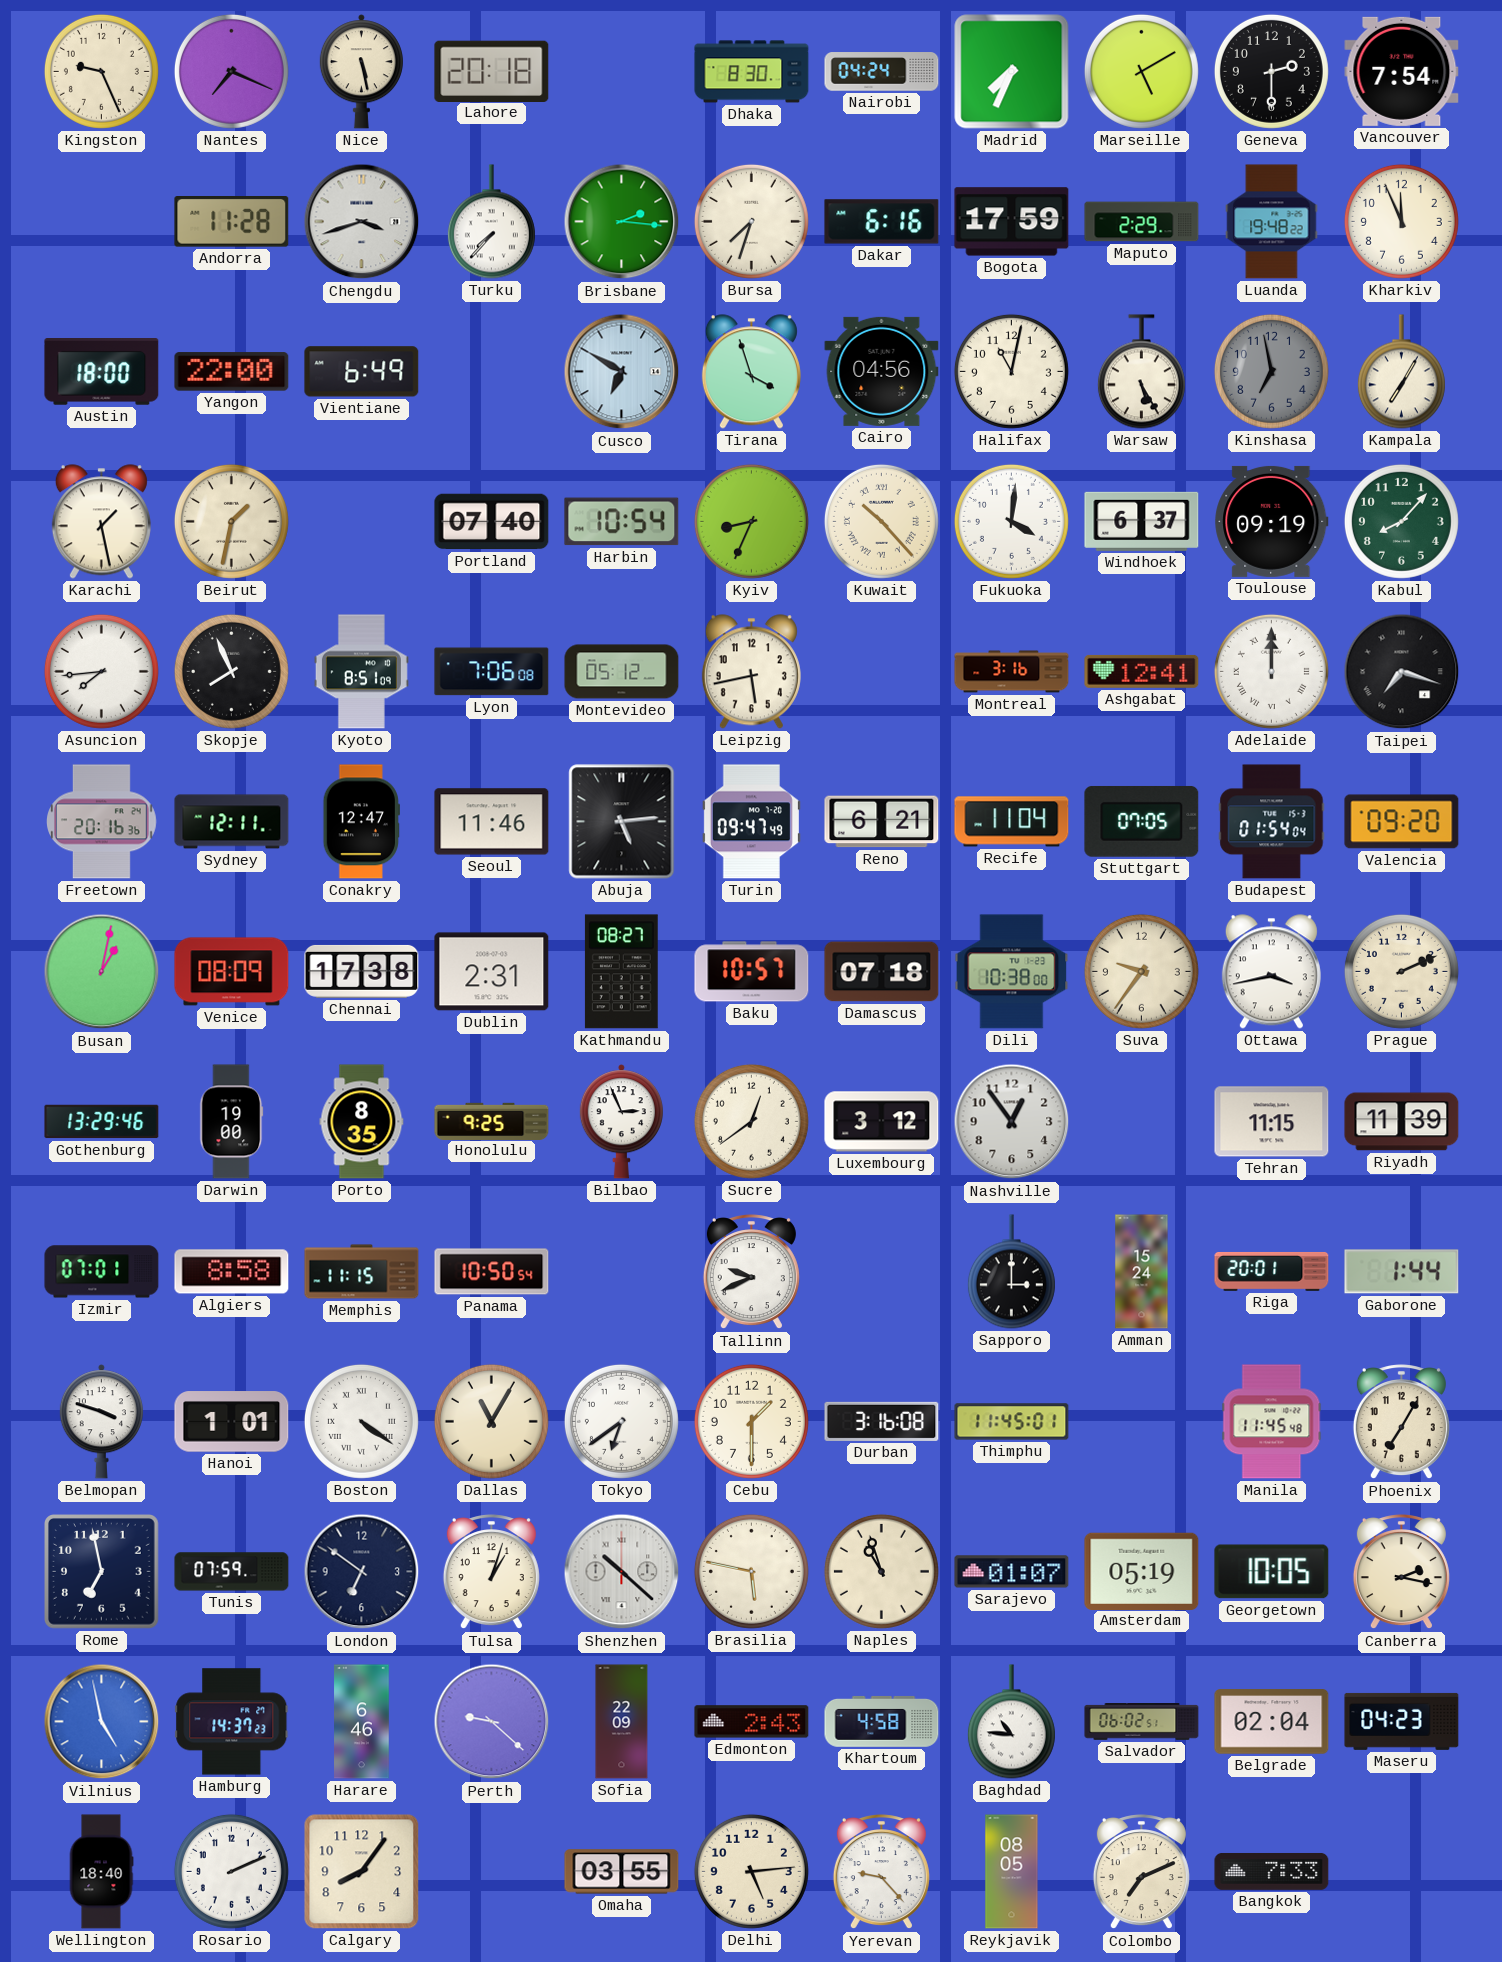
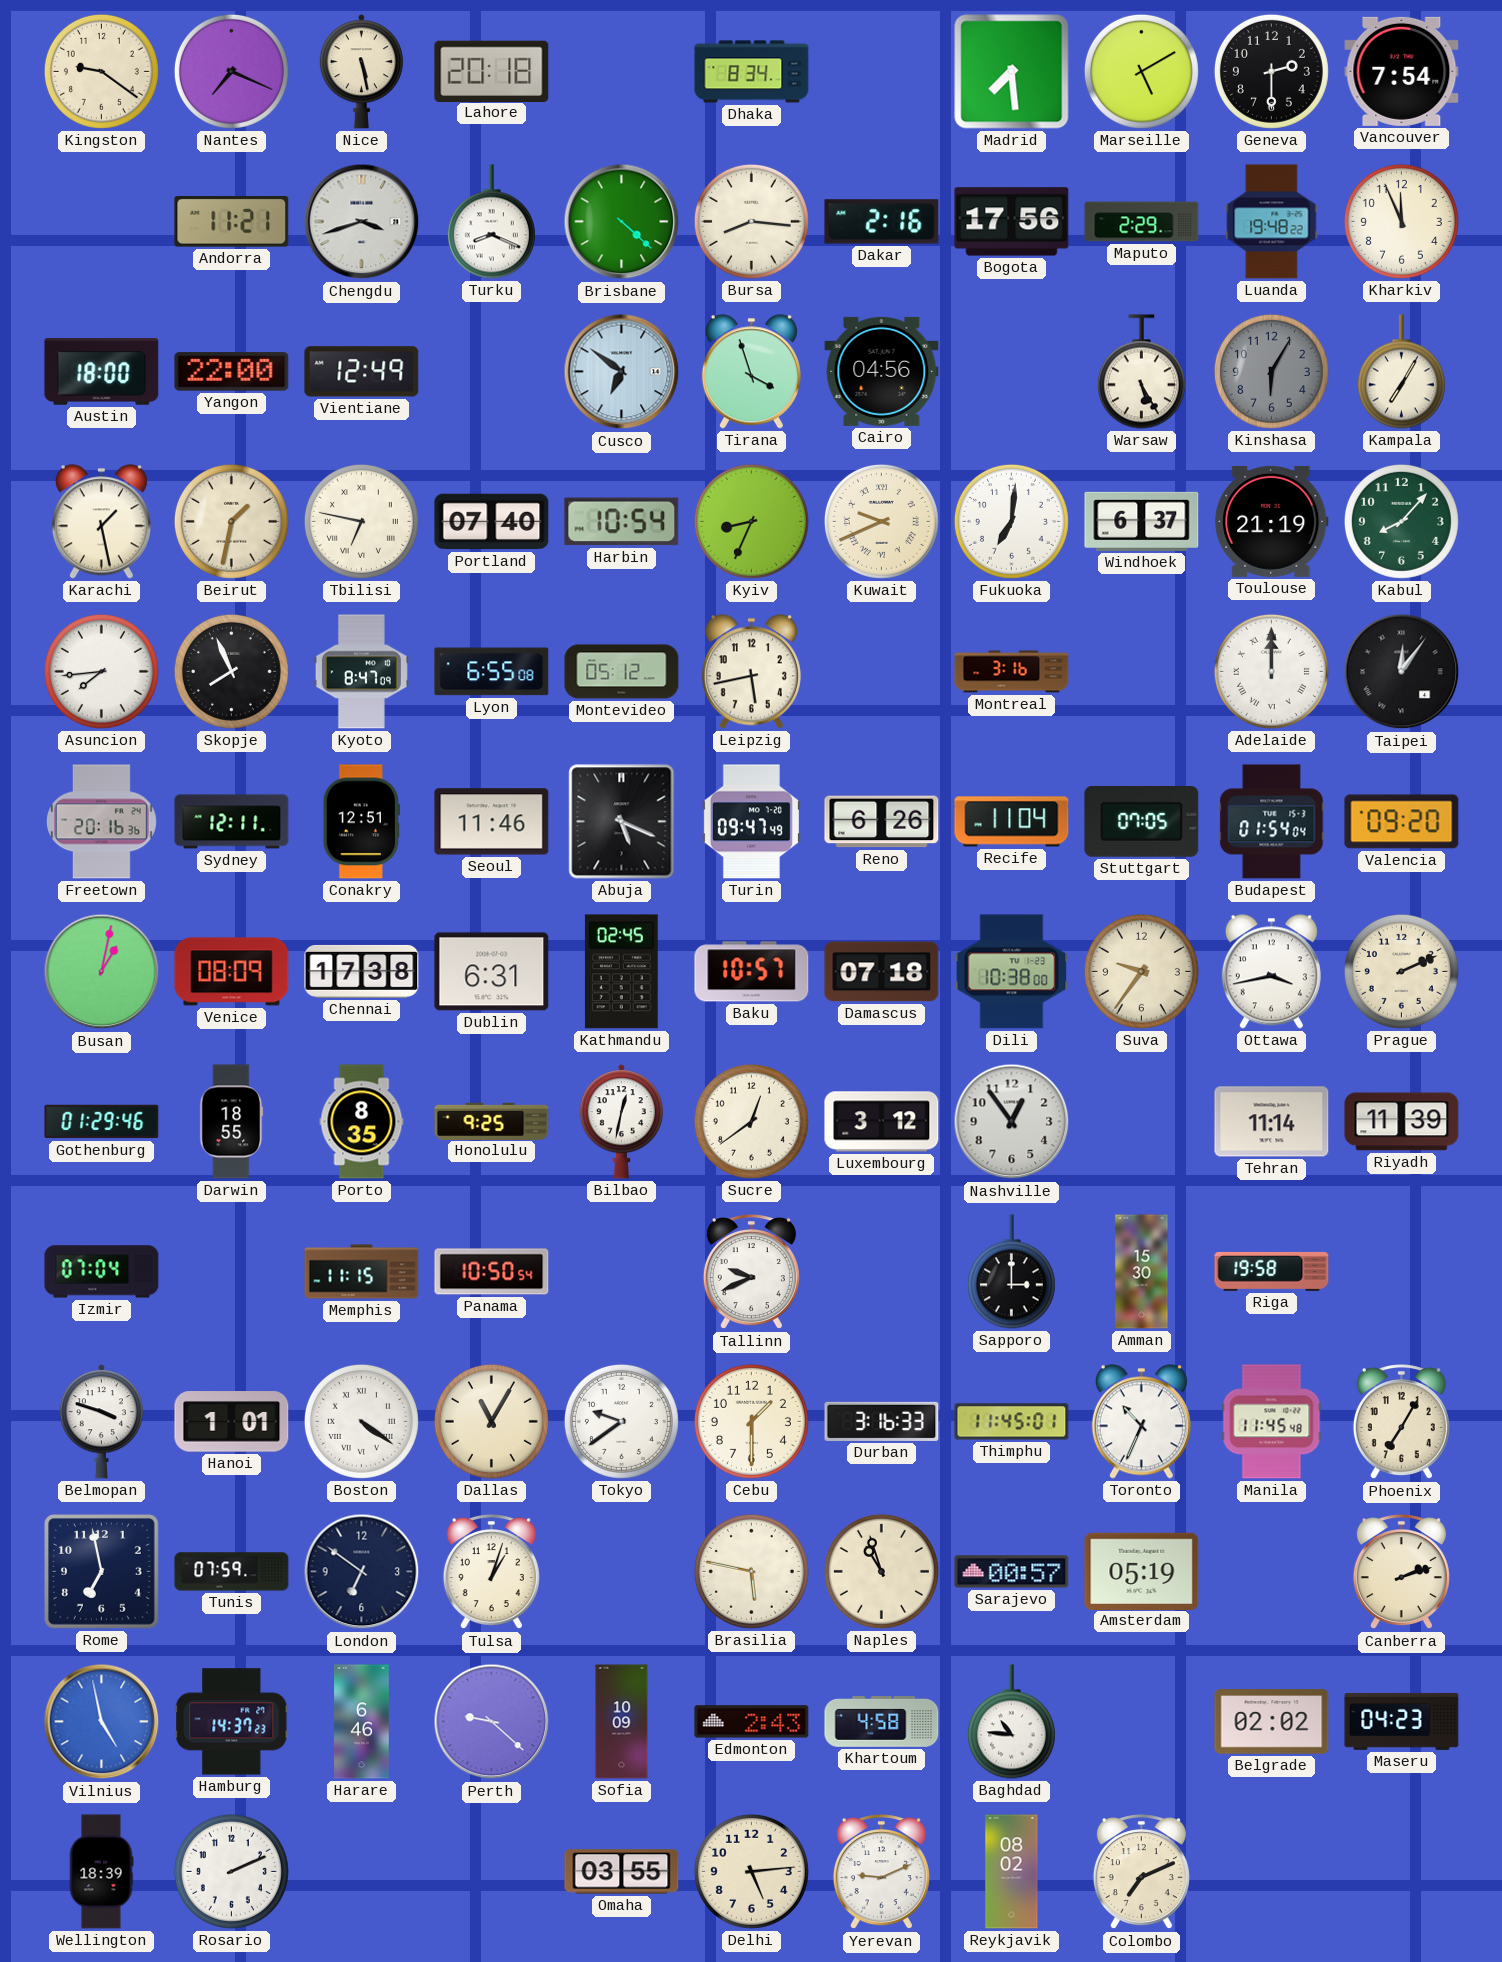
Kingston: 9:26 -> 9:21 (101, 71)
Dhaka: 8:30 -> 8:34 (752, 72)
Nairobi: 04:24 -> none (882, 72)
Madrid: 7:34 -> 7:29 (1012, 72)
Andorra: 11:28 -> 11:21 (232, 222)
Turku: 7:37 -> 8:19 (491, 222)
Brisbane: 2:16 -> 4:22 (622, 222)
Bursa: 7:33 -> 8:16 (751, 221)
Dakar: 6:16 -> 2:16 (882, 222)
Bogota: 17:59 -> 17:56 (1012, 222)
Vientiane: 6:49 -> 12:49 (362, 372)
Cusco: 6:50 -> 6:51 (622, 372)
Halifax: 11:02 -> none (1011, 371)
Kinshasa: 6:58 -> 6:05 (1271, 371)
Tbilisi: none -> 6:47 (361, 521)
Kuwait: 10:23 -> 9:41 (881, 521)
Fukuoka: 4:01 -> 7:01 (1011, 521)
Toulouse: 09:19 -> 21:19 (1272, 521)
Kyoto: 8:51 -> 8:47 (361, 672)
Lyon: 7:06 -> 6:55 (492, 672)
Ashgabat: 12:41 -> none (1142, 671)
Taipei: 7:18 -> 12:06 (1402, 672)
Conakry: 12:47 -> 12:51 (361, 822)
Abuja: 5:14 -> 5:19 (622, 822)
Reno: 6:21 -> 6:26 (882, 822)
Dublin: 2:31 -> 6:31 (492, 972)
Kathmandu: 08:27 -> 02:45 (621, 972)
Gothenburg: 13:29 -> 01:29 (102, 1122)
Darwin: 19:00 -> 18:55 (232, 1122)
Bilbao: 2:56 -> 12:32 (621, 1122)
Tehran: 11:15 -> 11:14 (1272, 1122)
Izmir: 07:01 -> 07:04 (102, 1272)
Algiers: 8:58 -> none (232, 1272)
Amman: 15:24 -> 15:30 (1142, 1272)
Riga: 20:01 -> 19:58 (1272, 1272)
Gaborone: 1:44 -> none (1402, 1272)
Tokyo: 6:39 -> 9:39 (621, 1421)
Durban: 3:16:08 -> 3:16:33 (882, 1421)
Toronto: none -> 10:34 (1141, 1422)
Shenzhen: 10:22 -> none (622, 1572)
Sarajevo: 01:07 -> 00:57 (1012, 1572)
Georgetown: 10:05 -> none (1272, 1572)
Canberra: 2:17 -> 2:12 (1401, 1572)
Sofia: 22:09 -> 10:09 (622, 1722)
Salvador: 06:02 -> none (1142, 1722)
Belgrade: 02:04 -> 02:02 (1272, 1722)
Wellington: 18:40 -> 18:39 (101, 1872)
Calgary: 8:06 -> none (362, 1872)
Yerevan: 9:23 -> 9:11 (881, 1872)
Reykjavik: 08:05 -> 08:02 (1012, 1872)
Bangkok: 7:33 -> none (1272, 1872)
